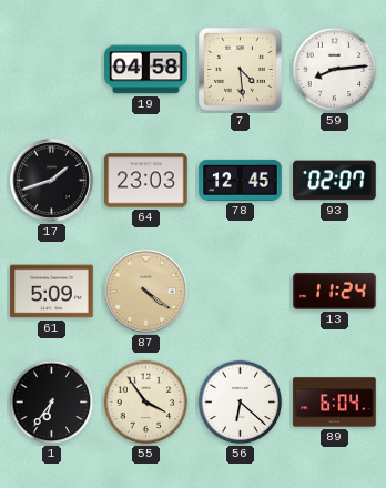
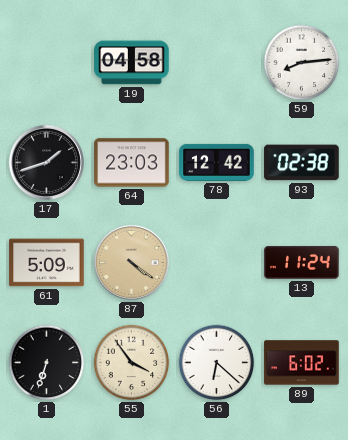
7: 4:29 -> none (241, 70)
78: 12:45 -> 12:42 (217, 162)
93: 02:07 -> 02:38 (302, 163)
1: 6:36 -> 6:33 (47, 363)
89: 6:04 -> 6:02 (302, 363)
